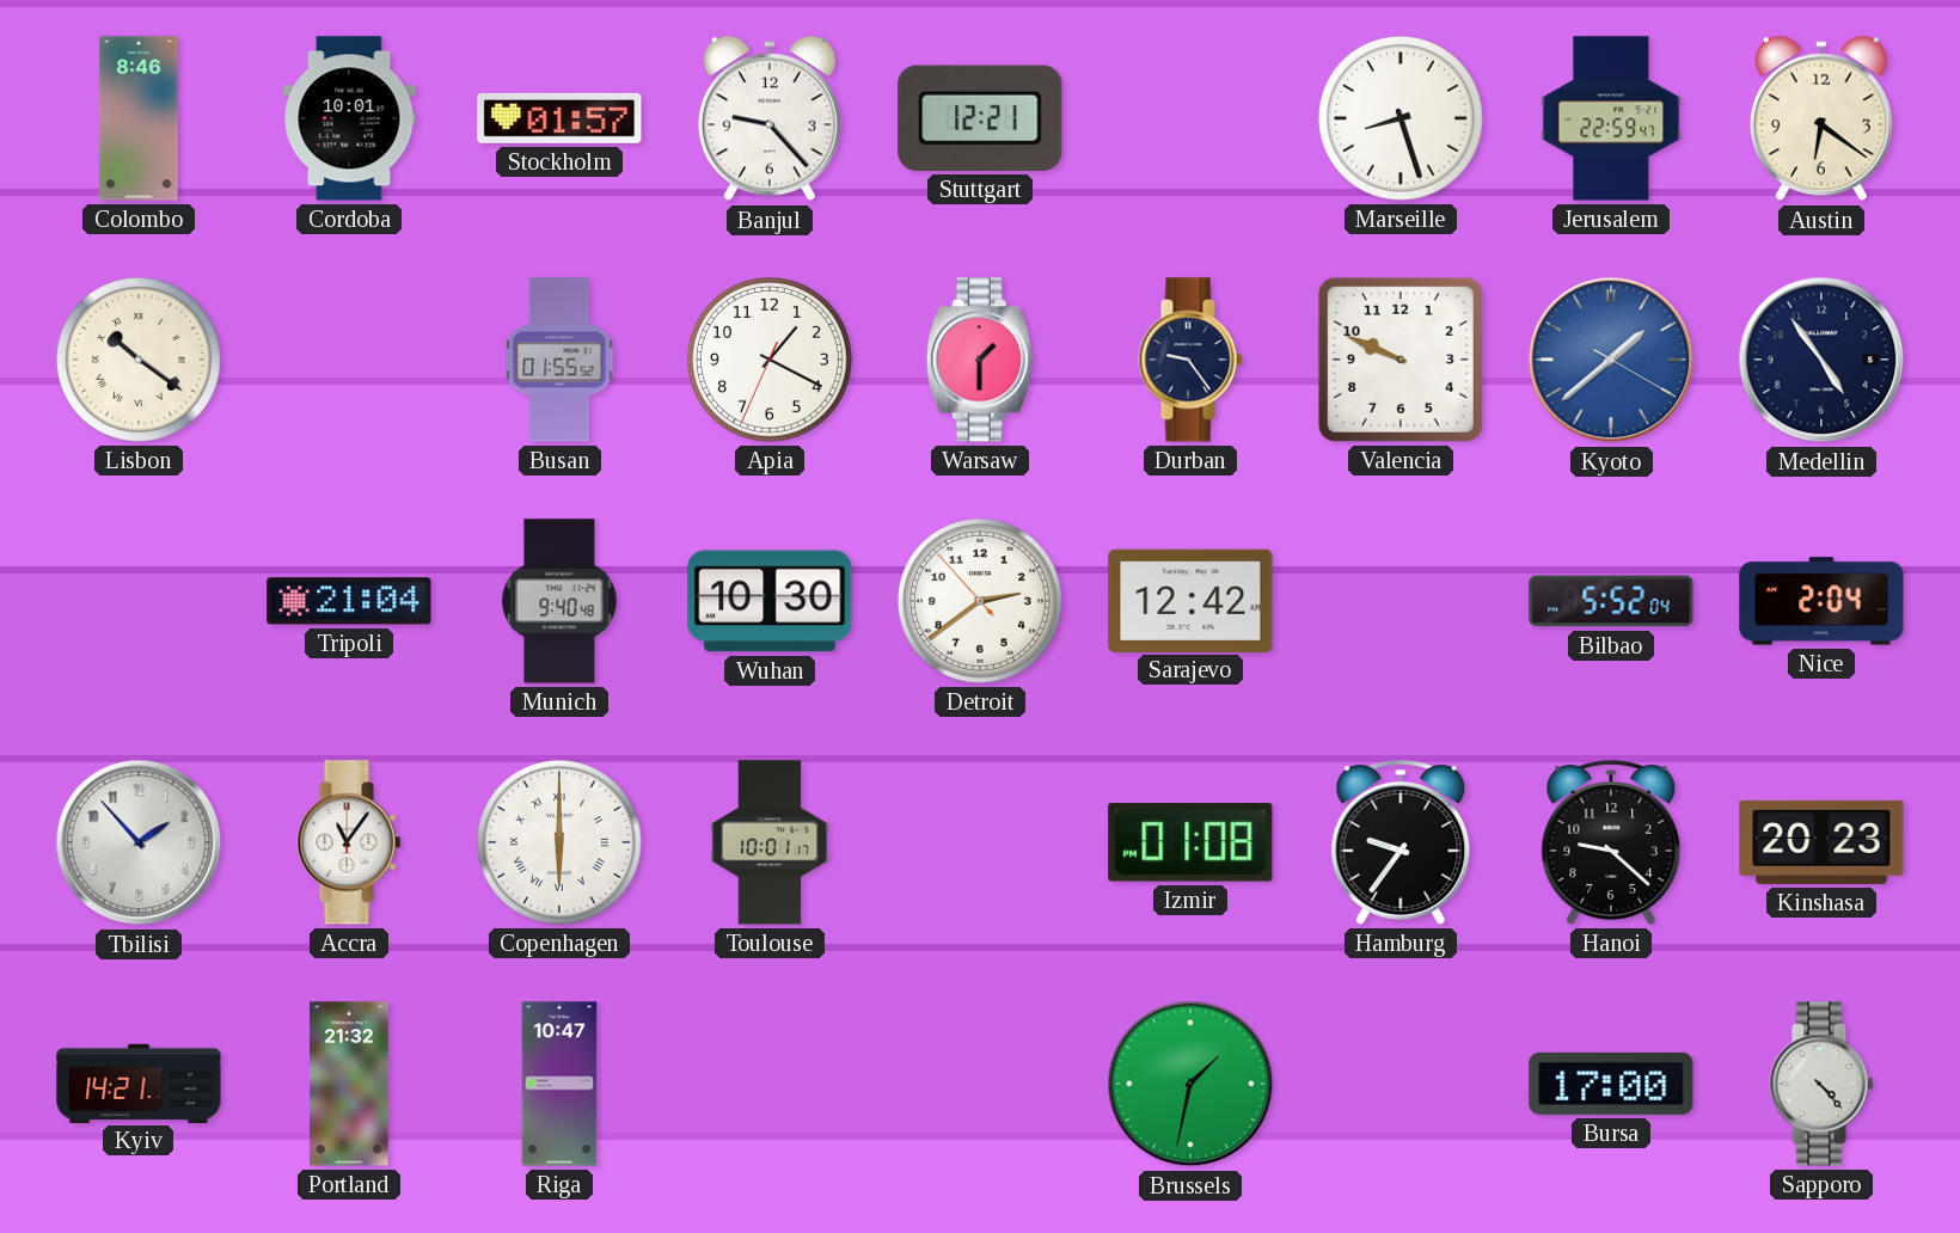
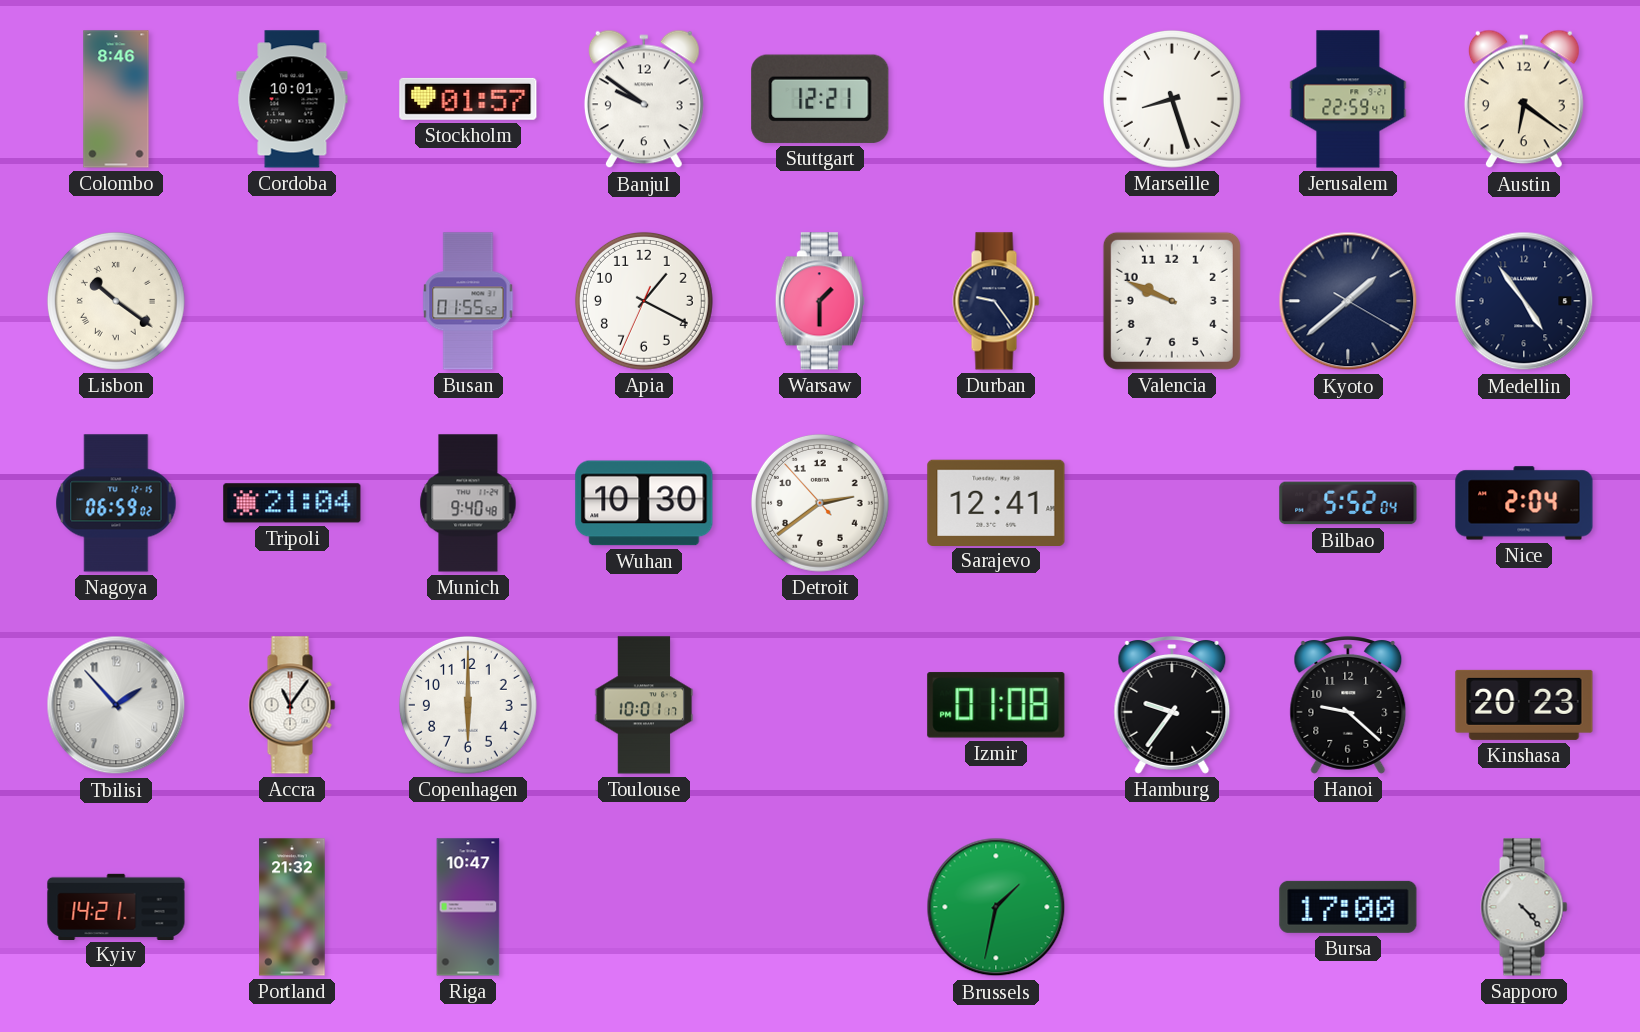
Banjul: 9:23 -> 9:51 (644, 99)
Kyoto dial: blue -> navy (1348, 301)
Nagoya: none -> 06:59 (116, 503)
Sarajevo: 12:42 -> 12:41 (996, 502)
Copenhagen numerals: Roman -> Arabic (468, 705)
